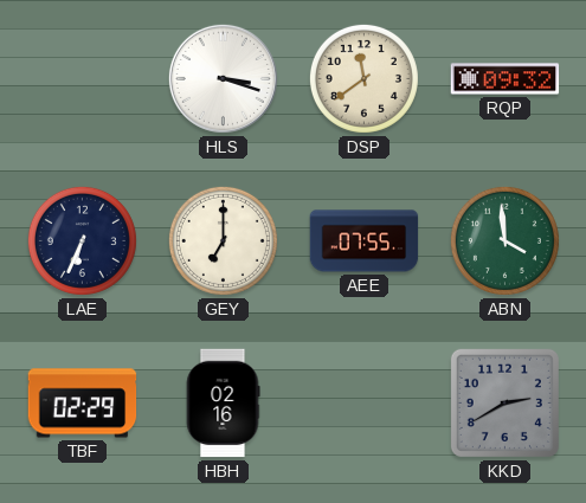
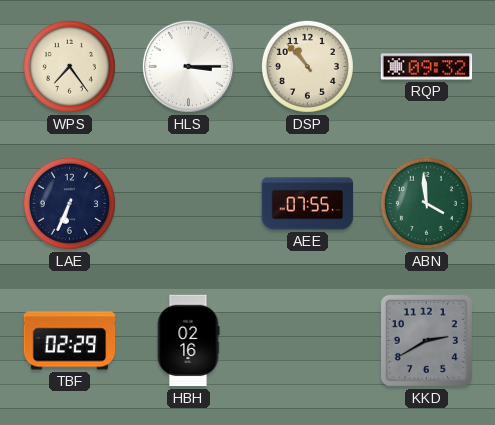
WPS: none -> 7:24 (69, 66)
HLS: 3:18 -> 3:15 (188, 66)
DSP: 11:39 -> 10:53 (307, 66)
GEY: 7:00 -> none (223, 240)
